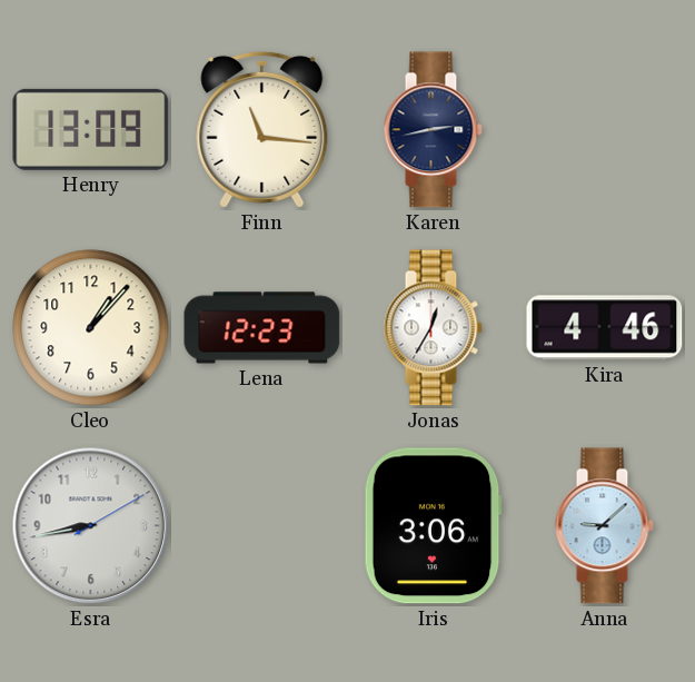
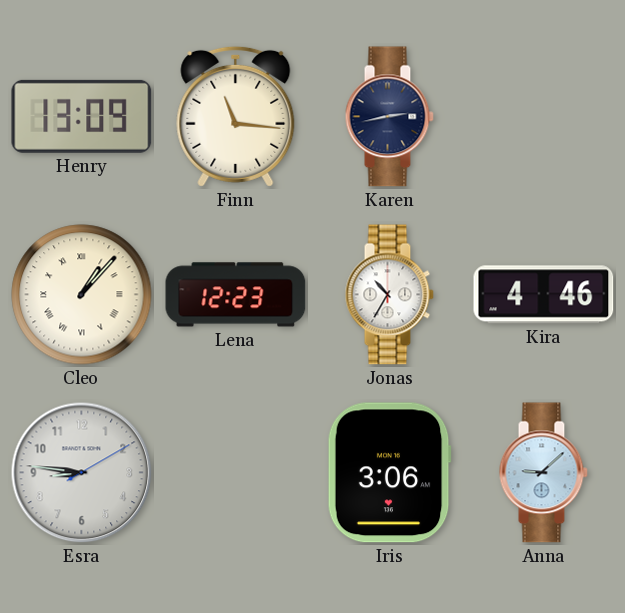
Cleo numerals: Arabic -> Roman (82, 295)
Jonas: 12:35 -> 10:35 (389, 295)
Esra: 8:43 -> 8:46 (82, 473)
